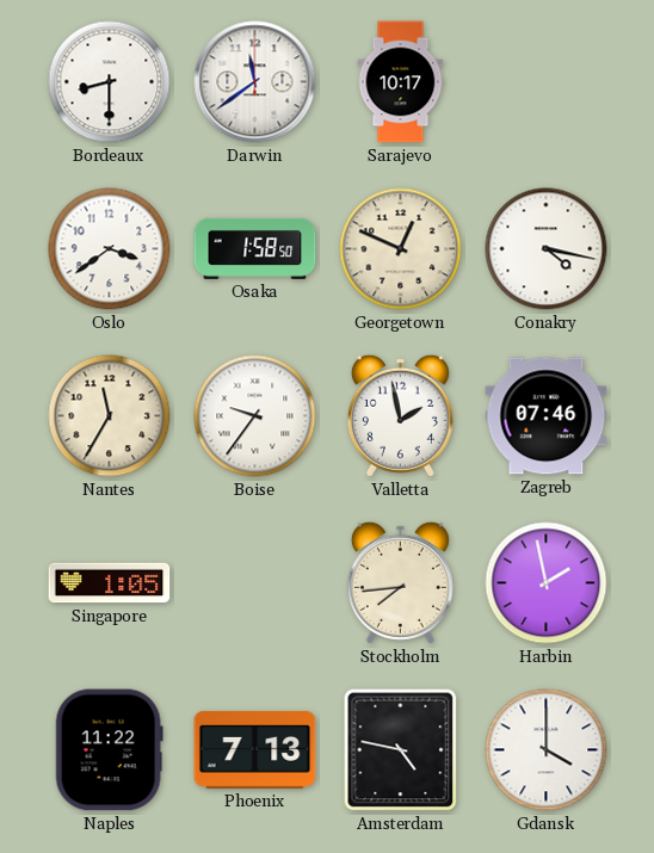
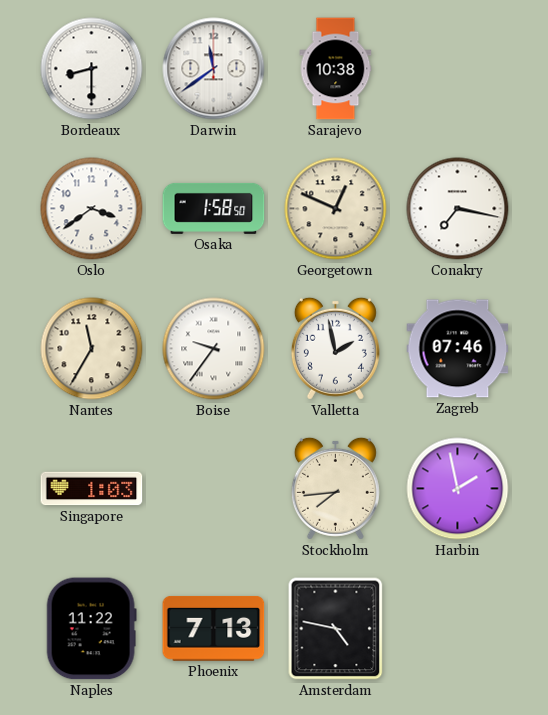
Sarajevo: 10:17 -> 10:38 (336, 69)
Conakry: 4:17 -> 7:17 (458, 209)
Singapore: 1:05 -> 1:03 (92, 489)
Gdansk: 4:00 -> none (547, 750)
